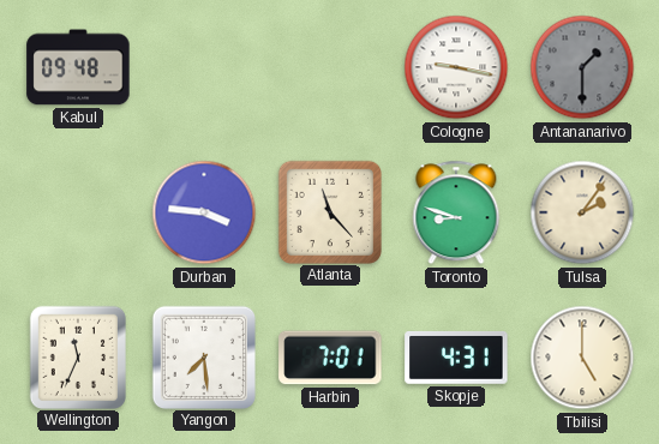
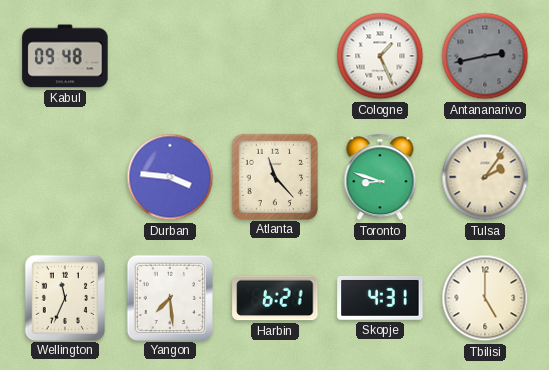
Cologne: 9:17 -> 1:26 (380, 56)
Antananarivo: 1:30 -> 2:43 (485, 56)
Harbin: 7:01 -> 6:21 (275, 298)
